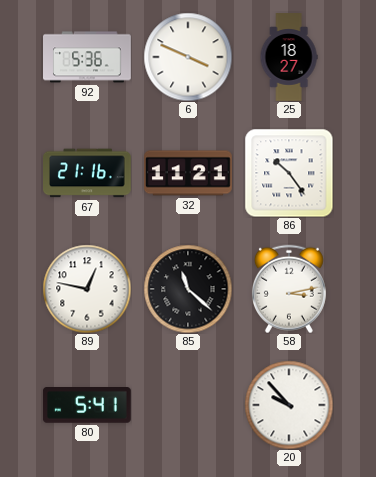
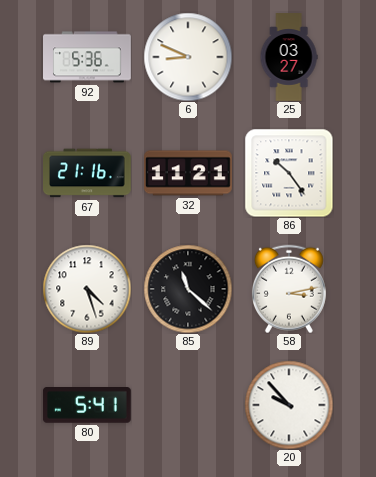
6: 3:49 -> 8:49 (188, 57)
25: 18:27 -> 03:27 (289, 57)
89: 12:47 -> 4:27 (87, 289)
